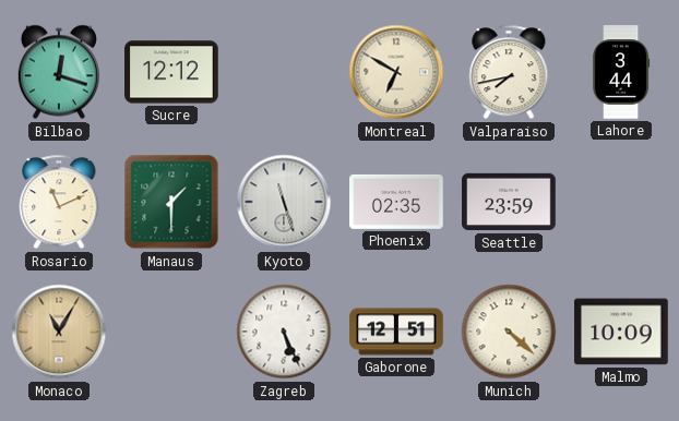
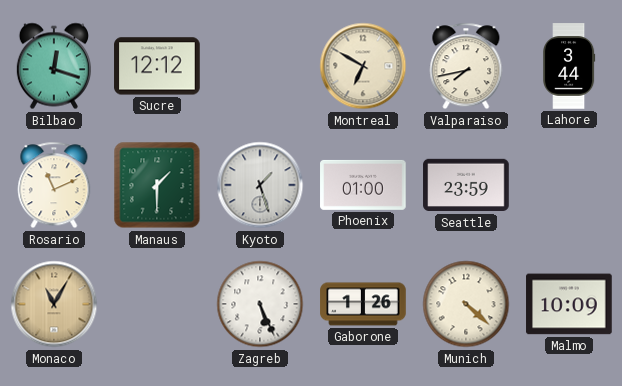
Kyoto: 11:27 -> 1:27 (260, 185)
Phoenix: 02:35 -> 01:00 (363, 185)
Gaborone: 12:51 -> 1:26 (363, 304)
